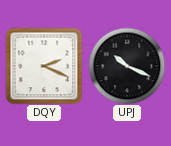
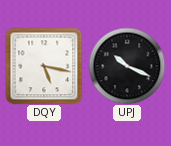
DQY: 2:19 -> 5:17 (44, 66)
